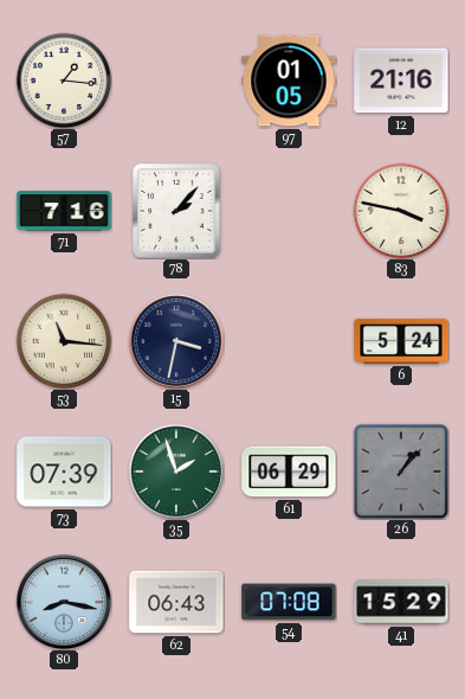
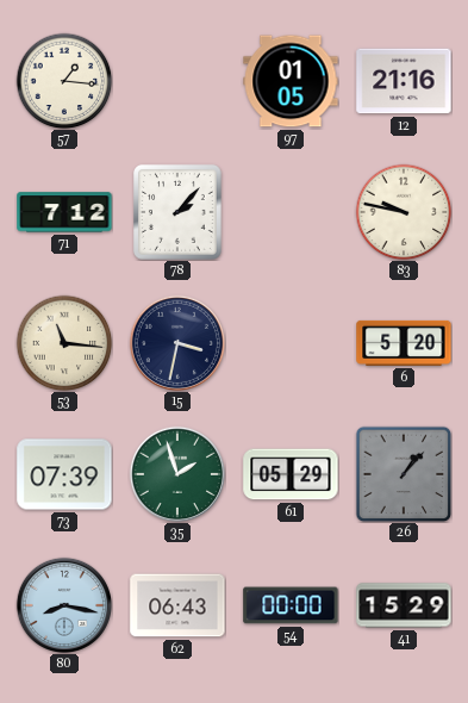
71: 7:16 -> 7:12 (64, 212)
83: 3:47 -> 9:47 (404, 212)
6: 5:24 -> 5:20 (404, 343)
61: 06:29 -> 05:29 (291, 474)
54: 07:08 -> 00:00 (291, 605)
